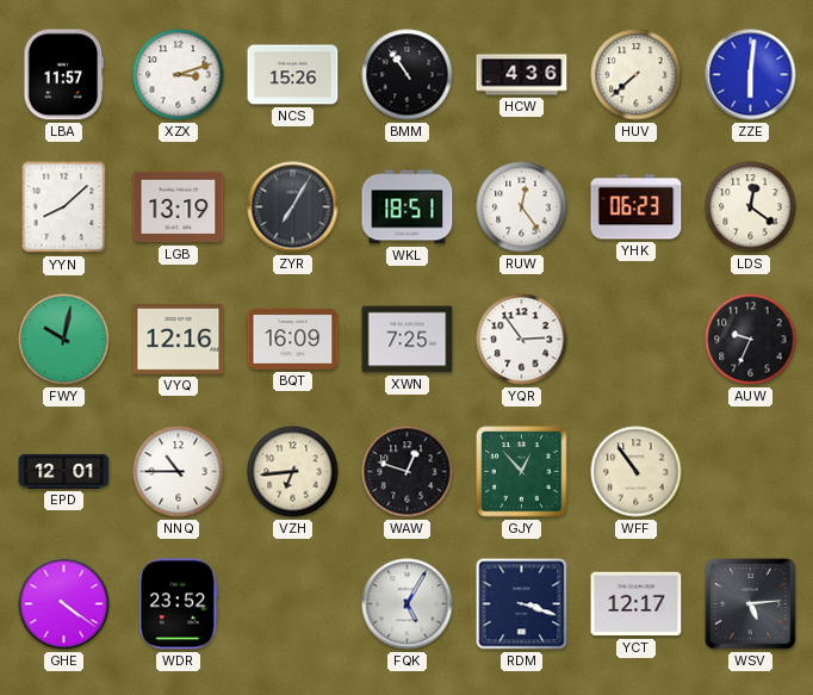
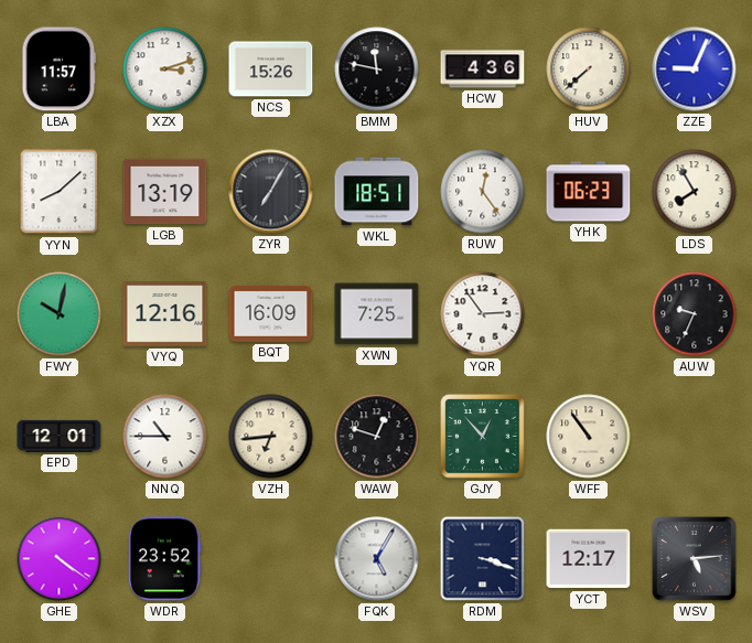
BMM: 10:54 -> 11:47 (377, 69)
ZZE: 6:01 -> 9:04 (695, 69)
LDS: 12:21 -> 7:55 (695, 192)
